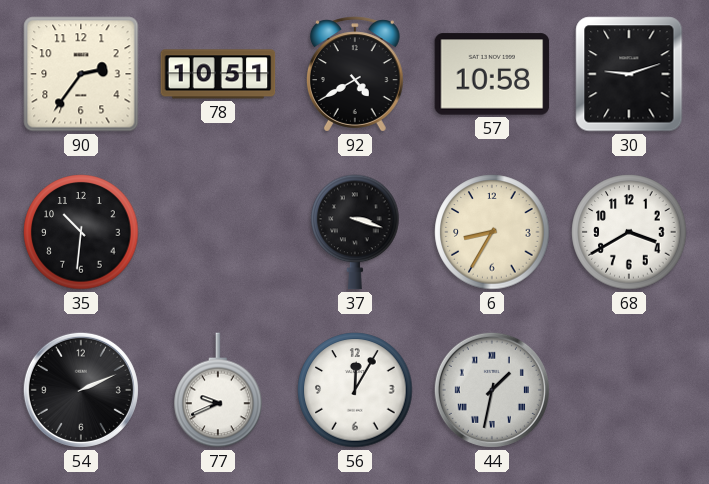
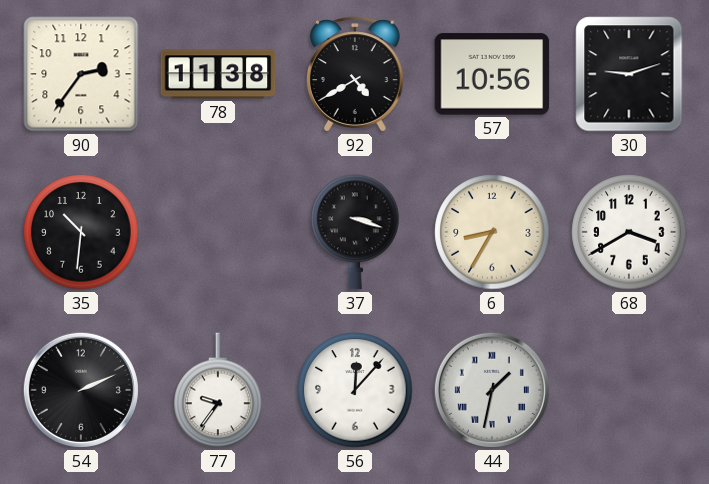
78: 10:51 -> 11:38 (218, 74)
57: 10:58 -> 10:56 (492, 74)
77: 9:41 -> 9:36 (218, 390)
56: 12:05 -> 12:07 (355, 390)
